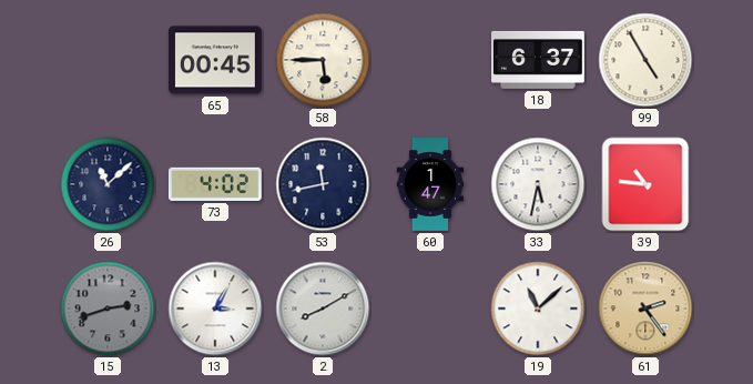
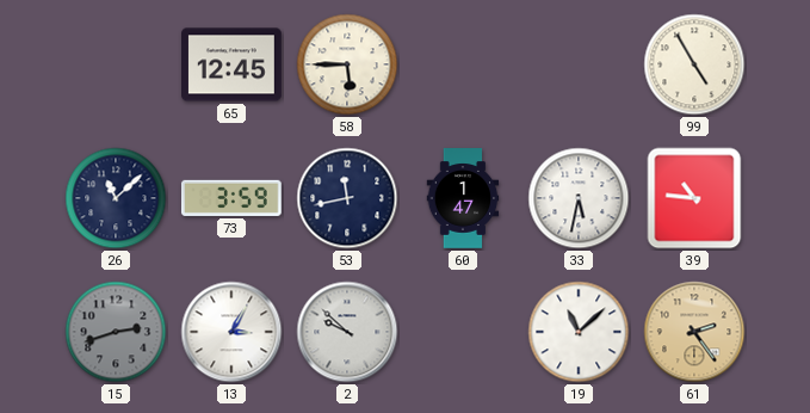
65: 00:45 -> 12:45 (233, 64)
18: 6:37 -> none (538, 60)
73: 4:02 -> 3:59 (231, 198)
2: 8:10 -> 9:52 (347, 332)
